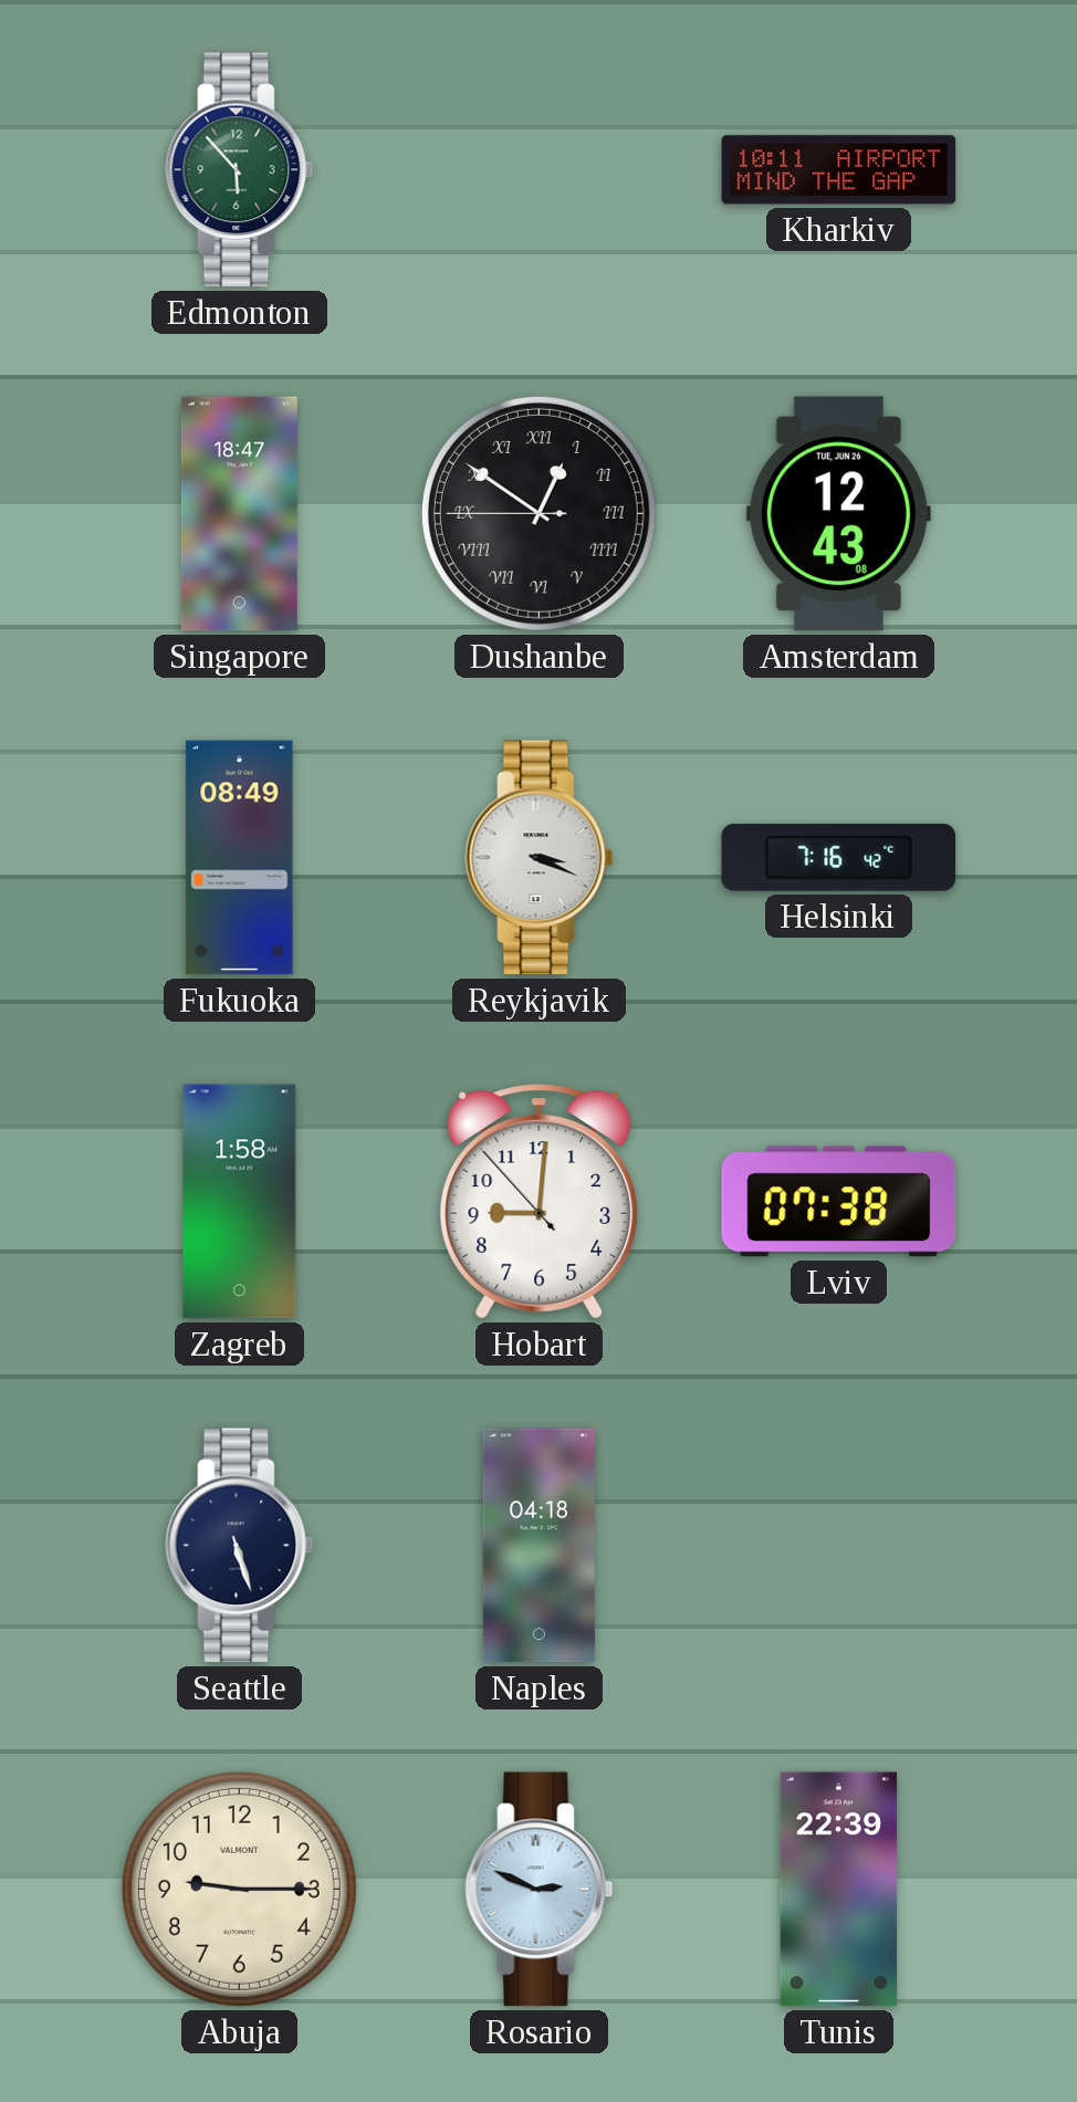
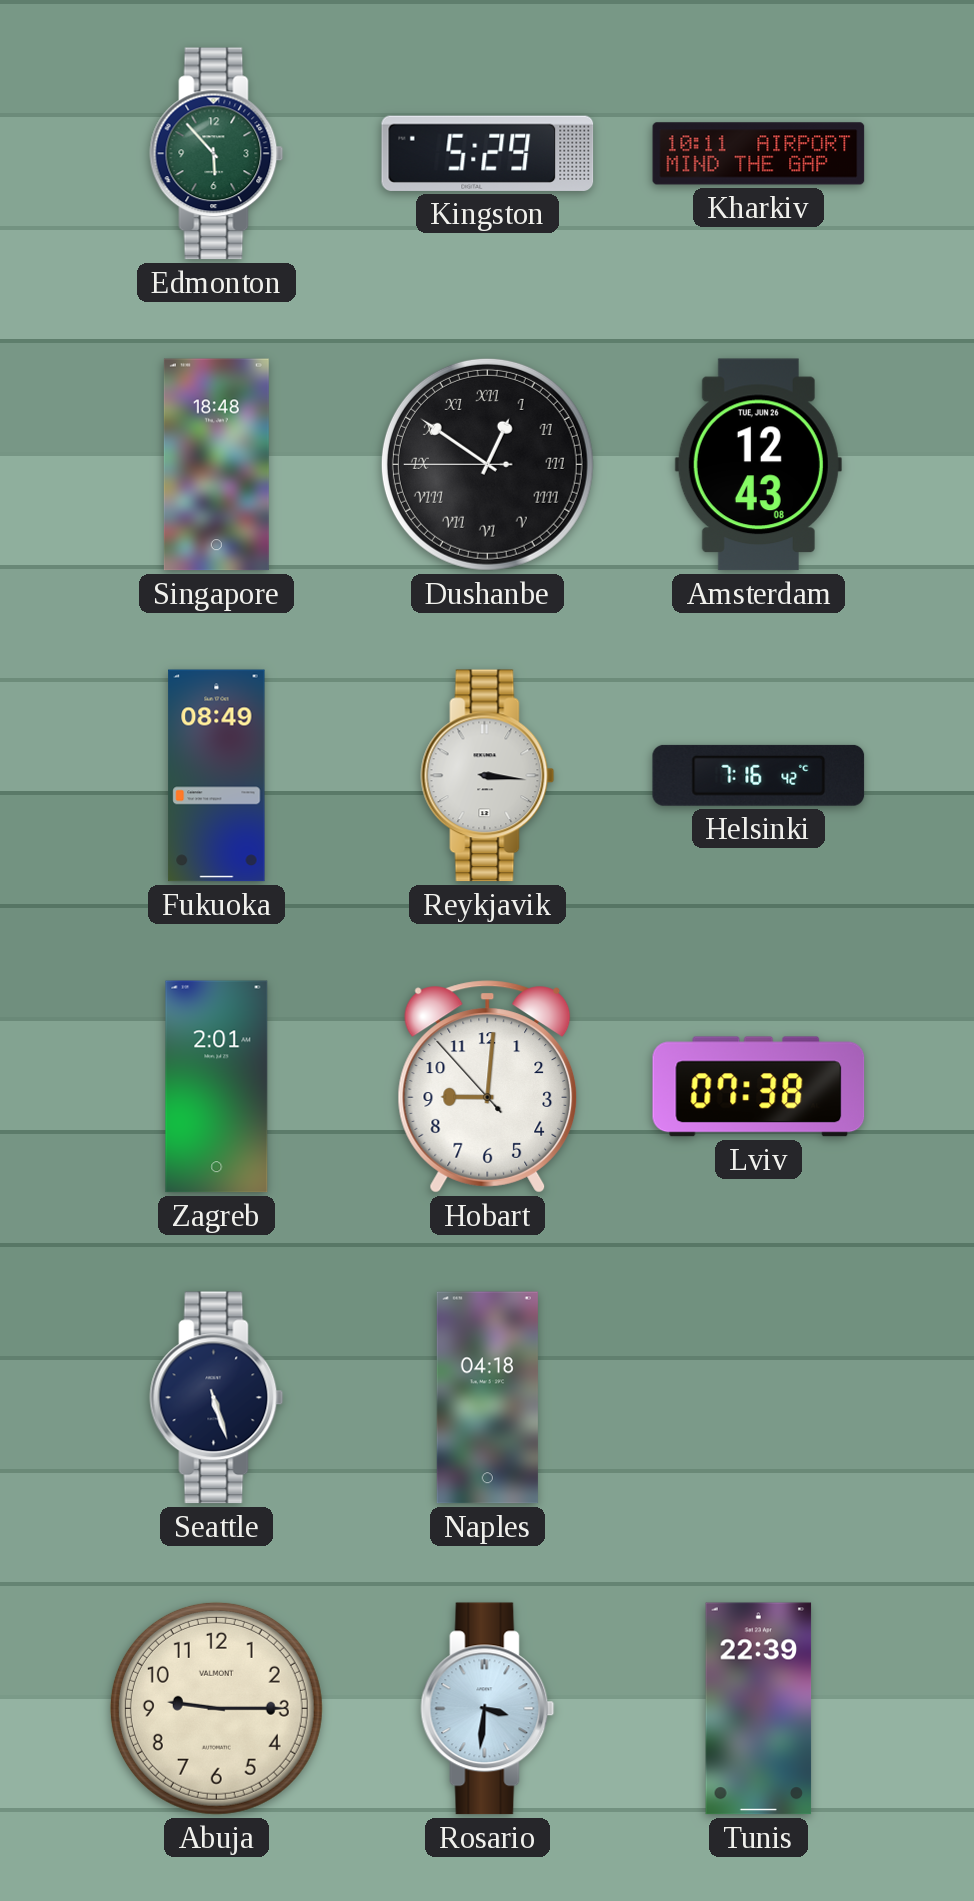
Kingston: none -> 5:29 (488, 153)
Singapore: 18:47 -> 18:48 (216, 465)
Reykjavik: 3:19 -> 3:16 (488, 776)
Zagreb: 1:58 -> 2:01 (217, 1087)
Rosario: 2:49 -> 3:31 (488, 1709)
